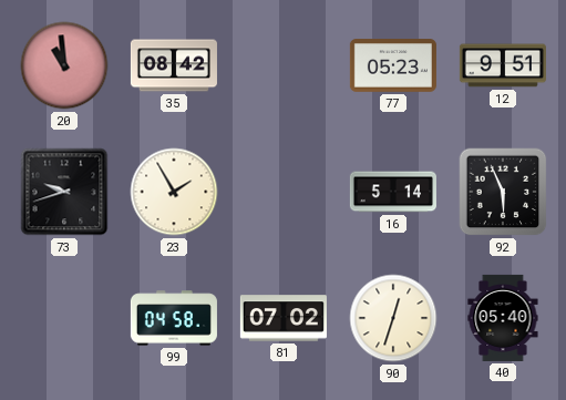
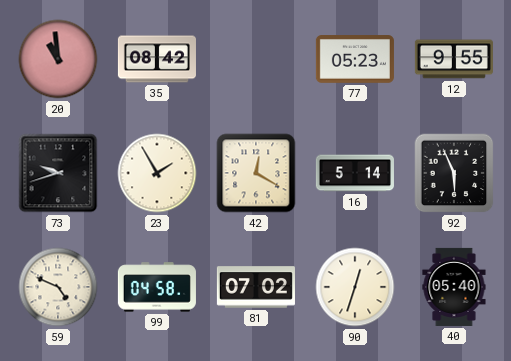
12: 9:51 -> 9:55 (454, 59)
42: none -> 12:20 (256, 173)
59: none -> 4:49 (58, 287)
